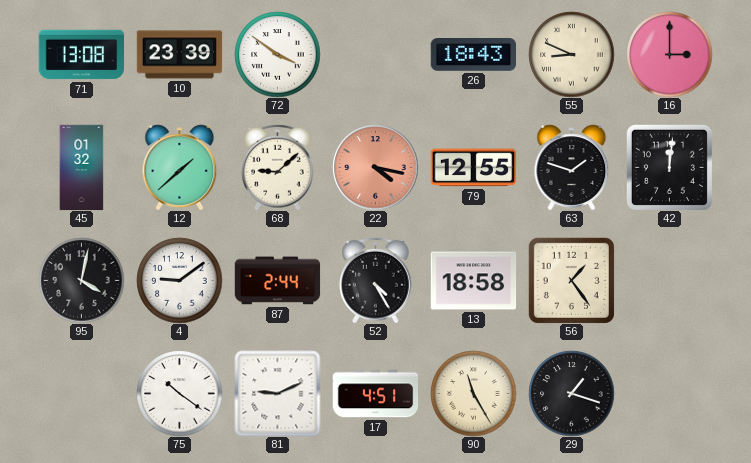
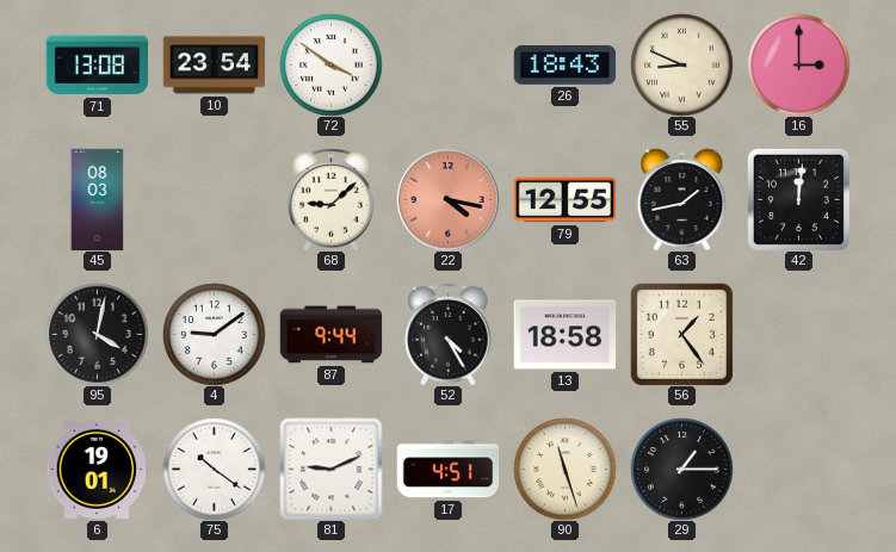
10: 23:39 -> 23:54 (214, 66)
45: 01:32 -> 08:03 (98, 199)
12: 1:38 -> none (180, 167)
63: 1:48 -> 1:43 (682, 199)
87: 2:44 -> 9:44 (330, 335)
6: none -> 19:01 (97, 469)
90: 11:25 -> 11:27 (564, 469)
29: 1:18 -> 1:15 (681, 469)
